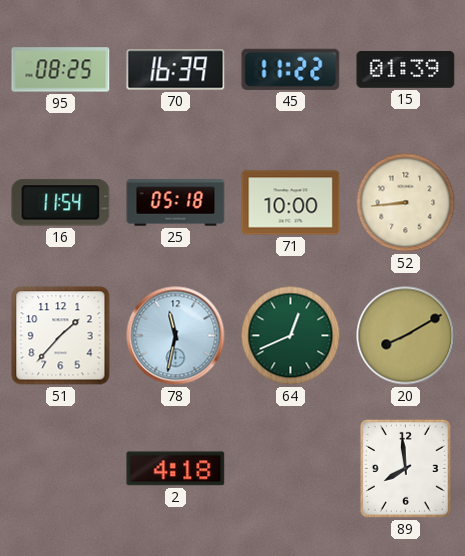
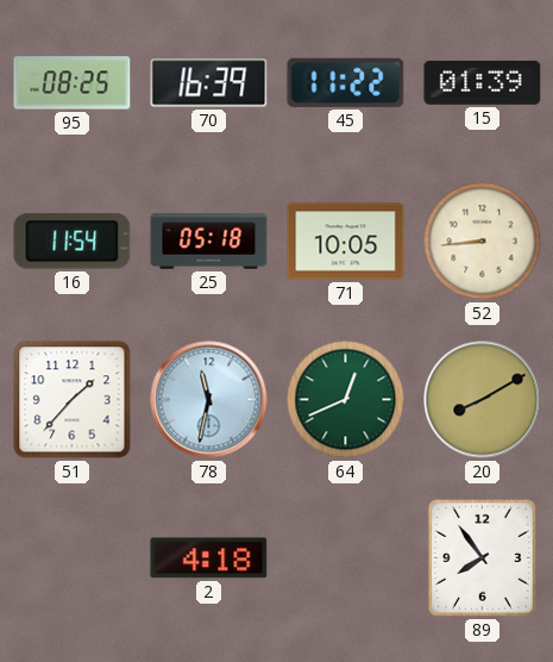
71: 10:00 -> 10:05 (346, 242)
89: 7:59 -> 7:54 (482, 557)
